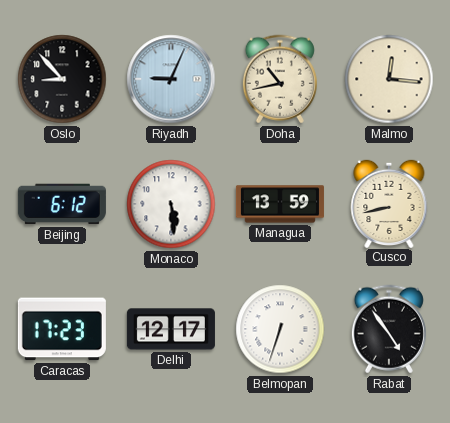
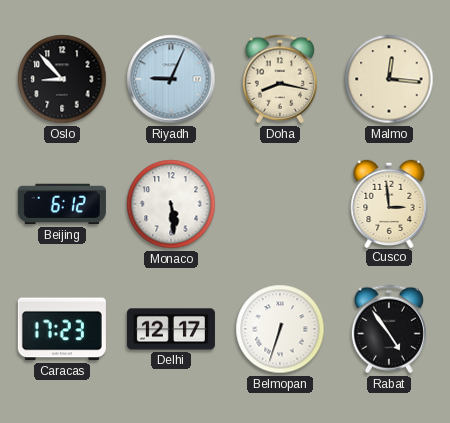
Doha: 10:43 -> 8:17 (280, 79)
Managua: 13:59 -> none (280, 204)
Cusco: 8:43 -> 2:59 (389, 203)
